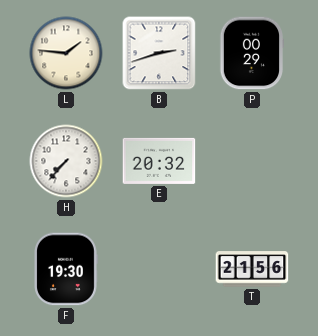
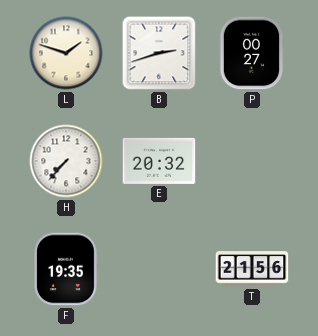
L: 1:46 -> 1:48 (66, 53)
P: 00:29 -> 00:27 (252, 53)
F: 19:30 -> 19:35 (66, 269)
